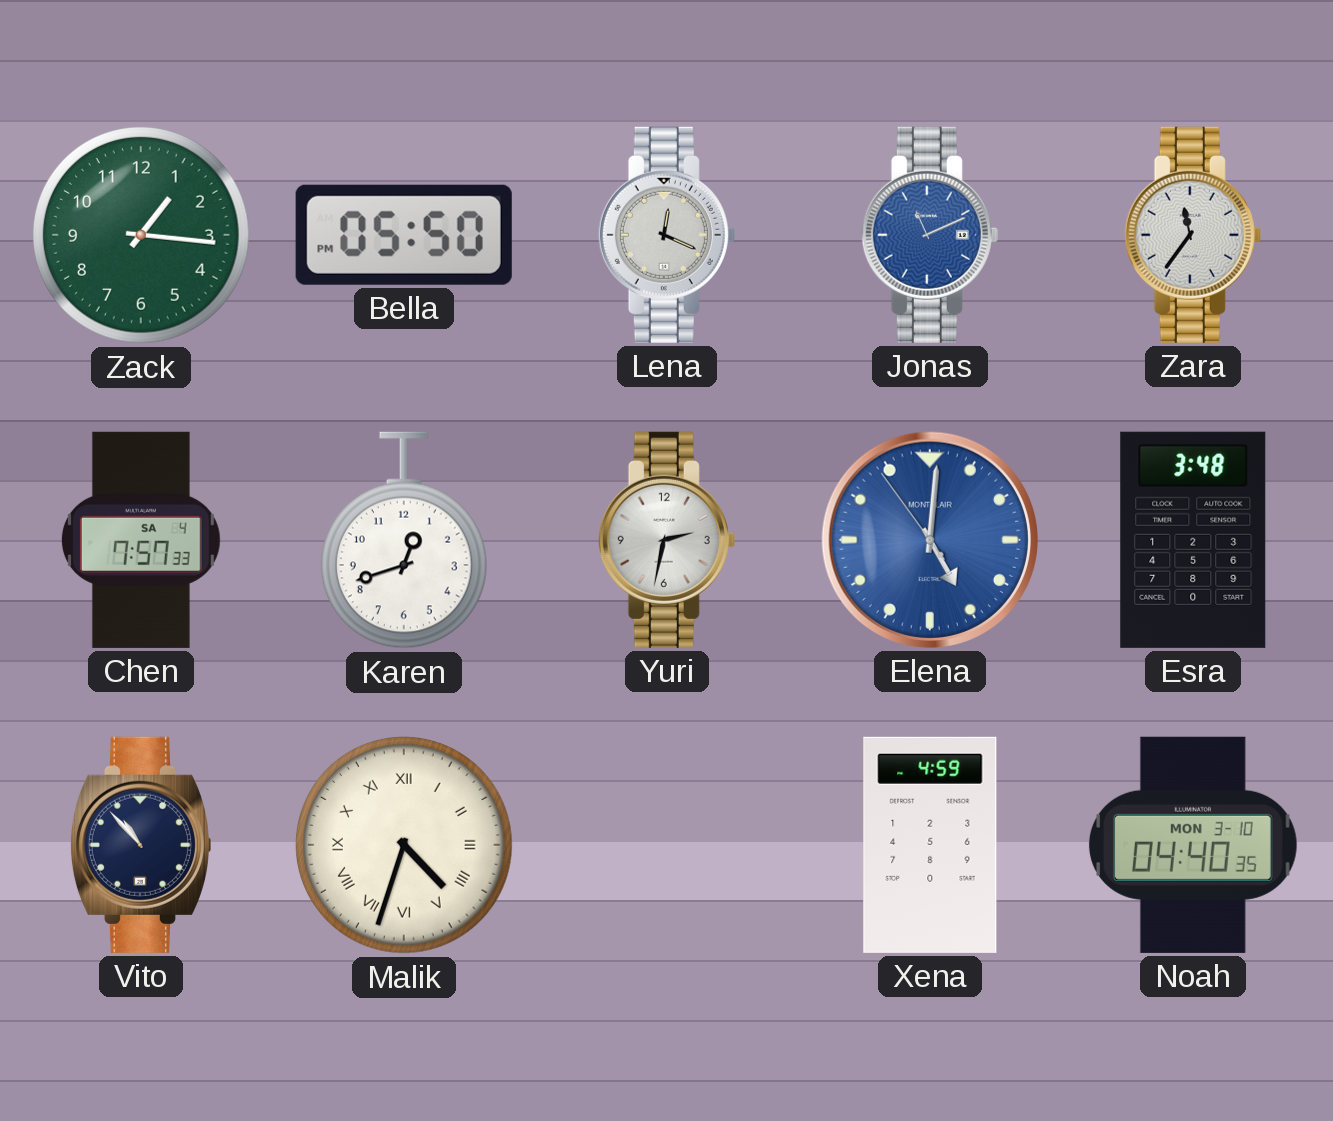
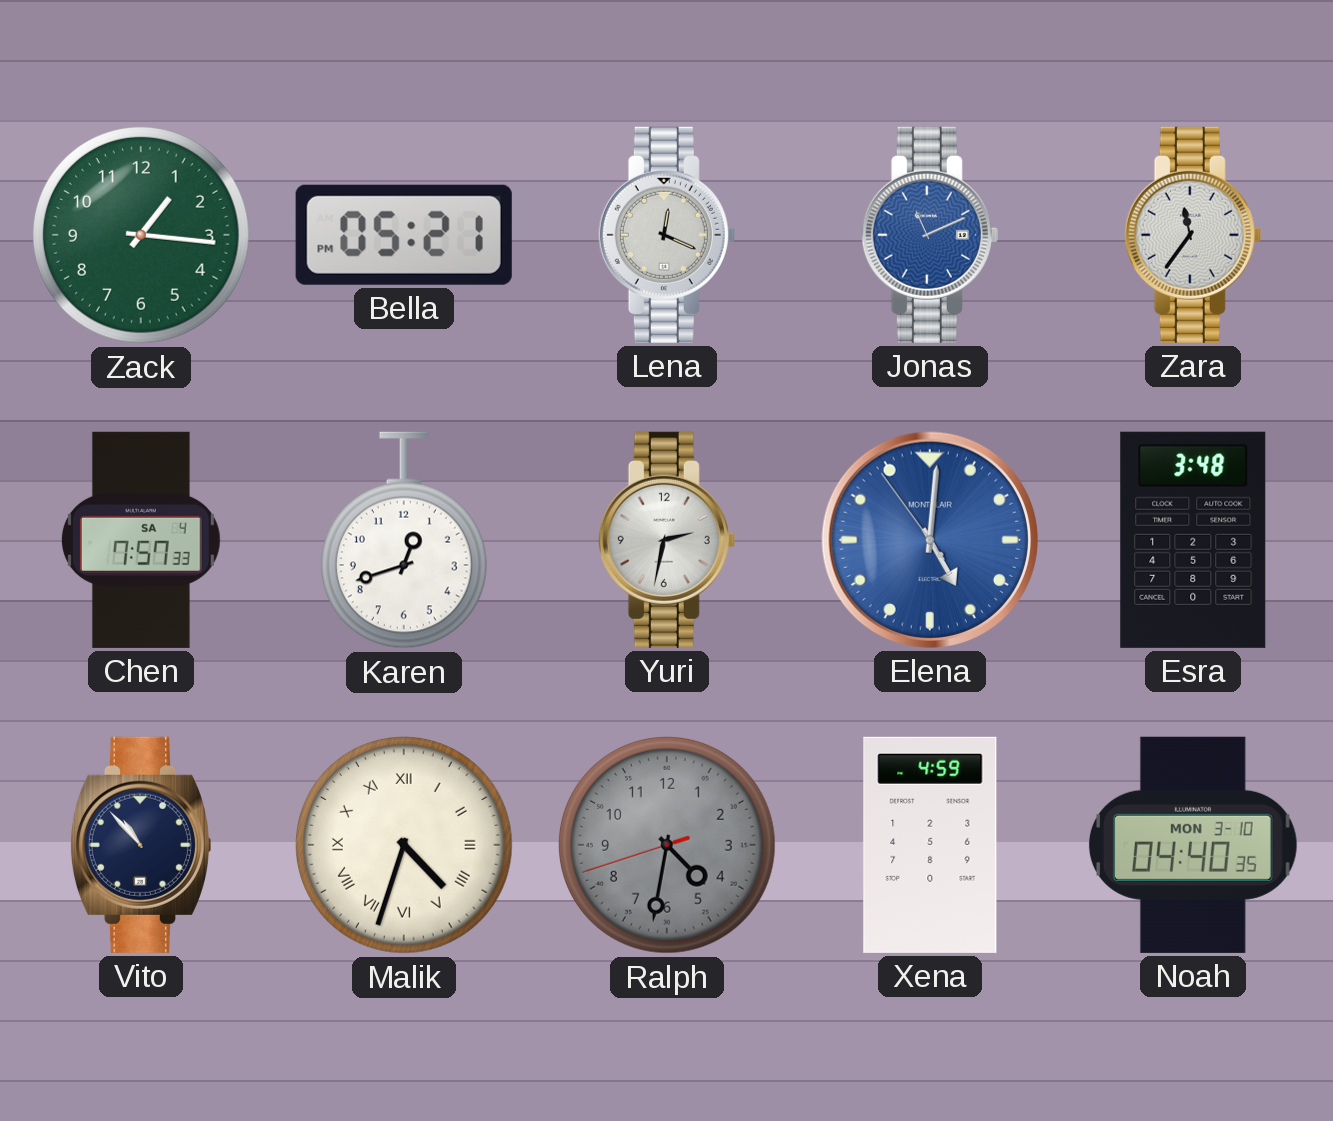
Bella: 05:50 -> 05:21 (404, 235)
Ralph: none -> 4:31 (667, 845)
